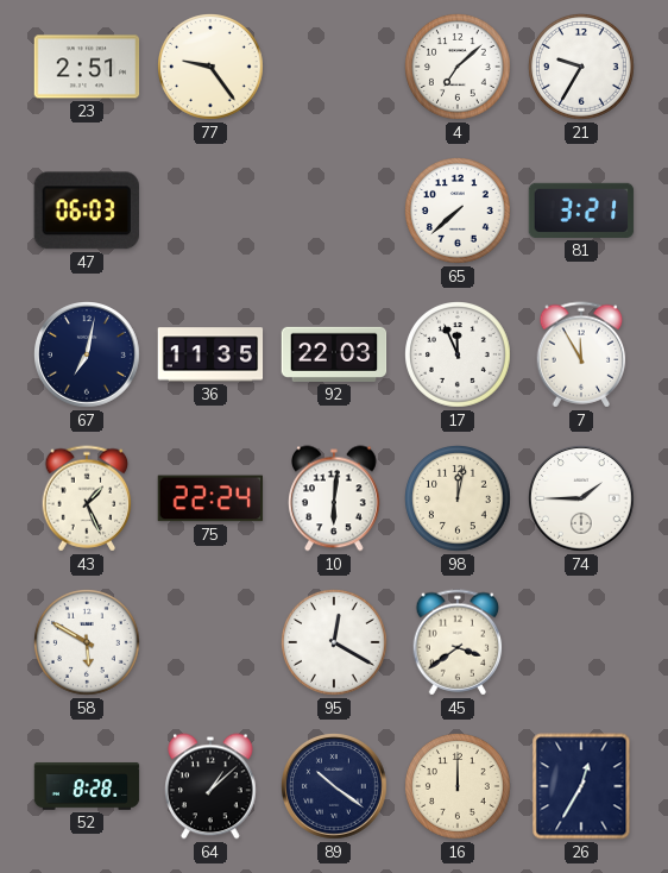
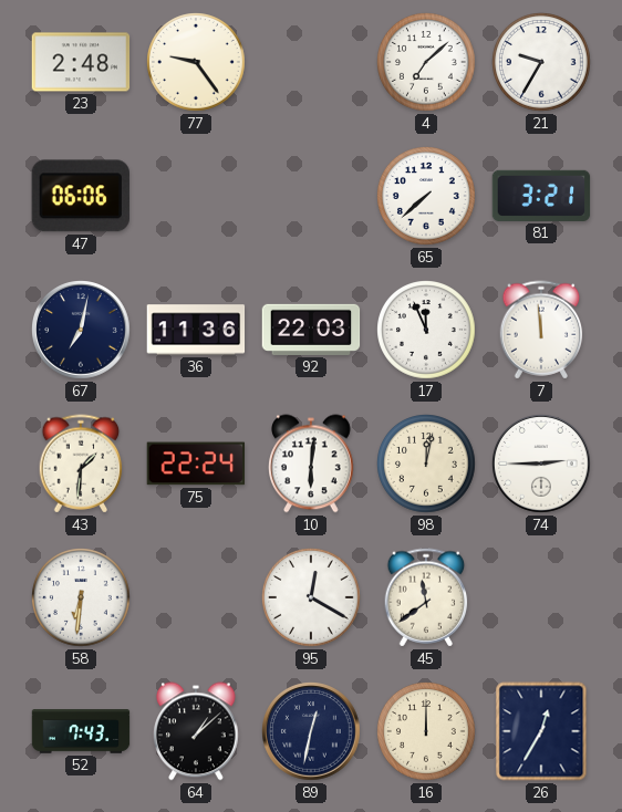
23: 2:51 -> 2:48 (81, 62)
47: 06:03 -> 06:06 (81, 196)
36: 11:35 -> 11:36 (196, 330)
7: 11:55 -> 11:59 (541, 330)
43: 1:26 -> 1:31 (81, 464)
74: 1:45 -> 2:45 (542, 465)
58: 5:50 -> 6:31 (82, 598)
45: 3:39 -> 11:39 (426, 597)
52: 8:28 -> 7:43 (81, 731)
89: 10:21 -> 12:32 (312, 732)
